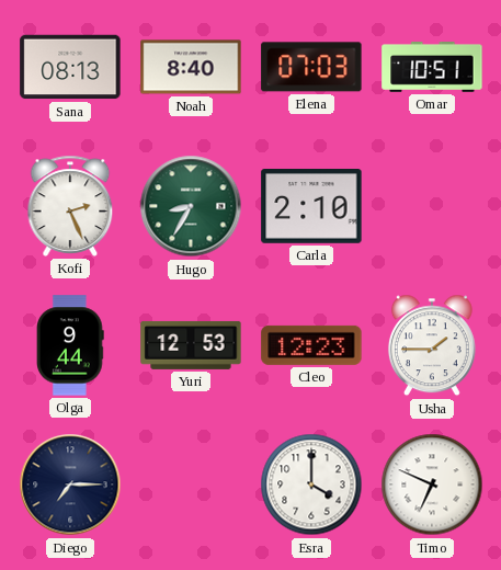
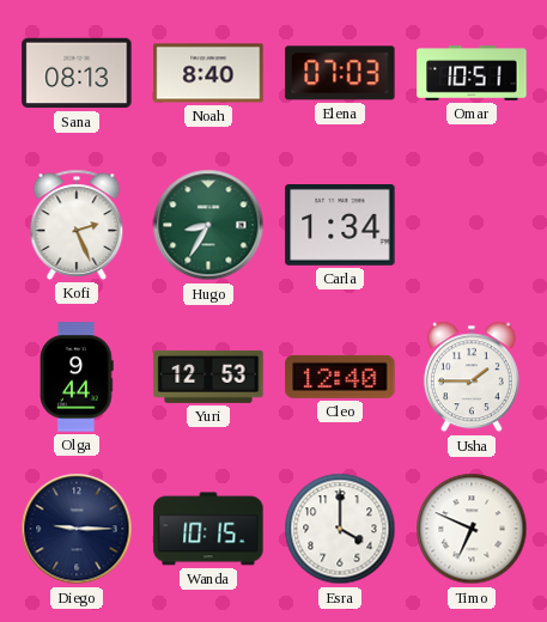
Carla: 2:10 -> 1:34 (340, 226)
Cleo: 12:23 -> 12:40 (340, 377)
Diego: 7:15 -> 9:15 (77, 529)
Wanda: none -> 10:15 (208, 529)
